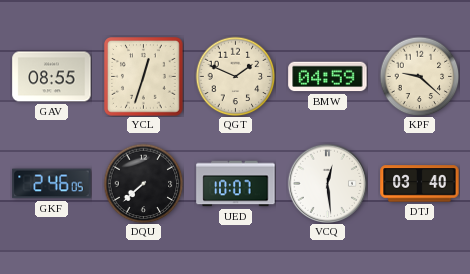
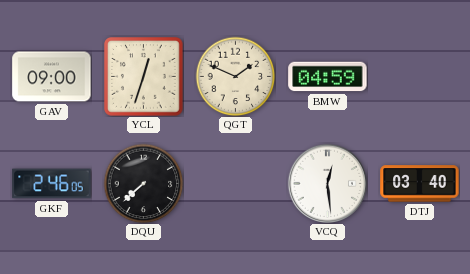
GAV: 08:55 -> 09:00 (52, 77)
KPF: 9:22 -> none (419, 76)
UED: 10:07 -> none (236, 184)
